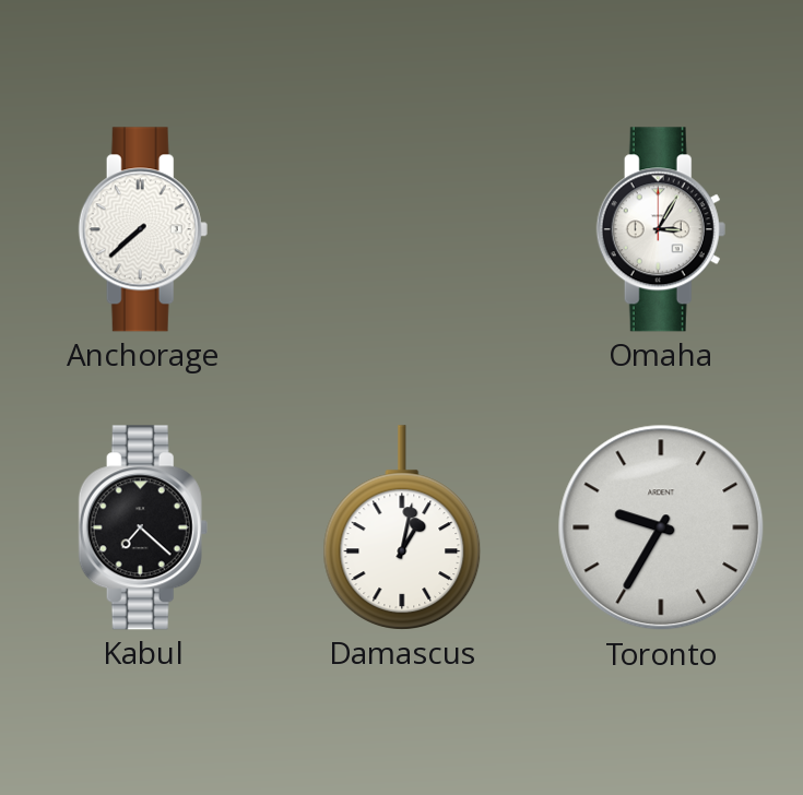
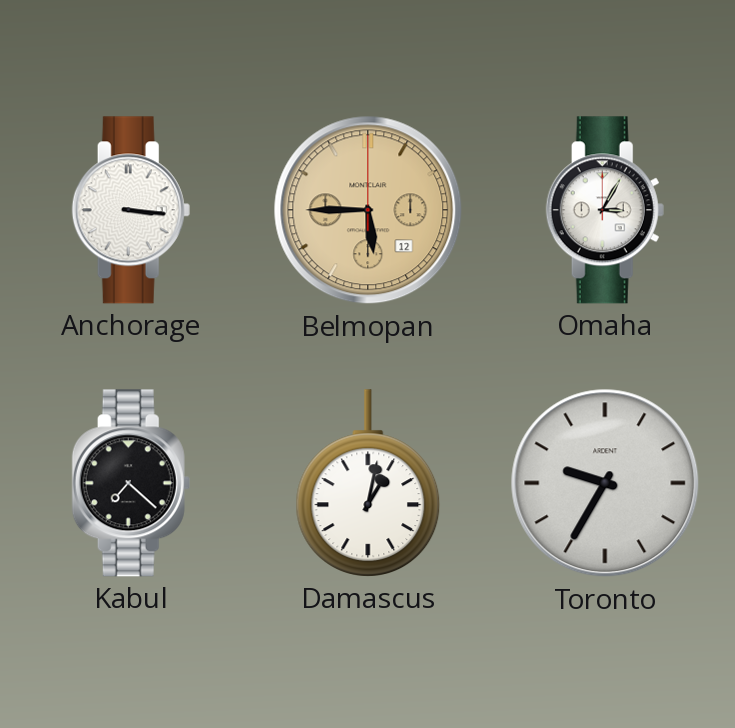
Anchorage: 7:38 -> 3:16 (131, 210)
Belmopan: none -> 5:45 (368, 210)
